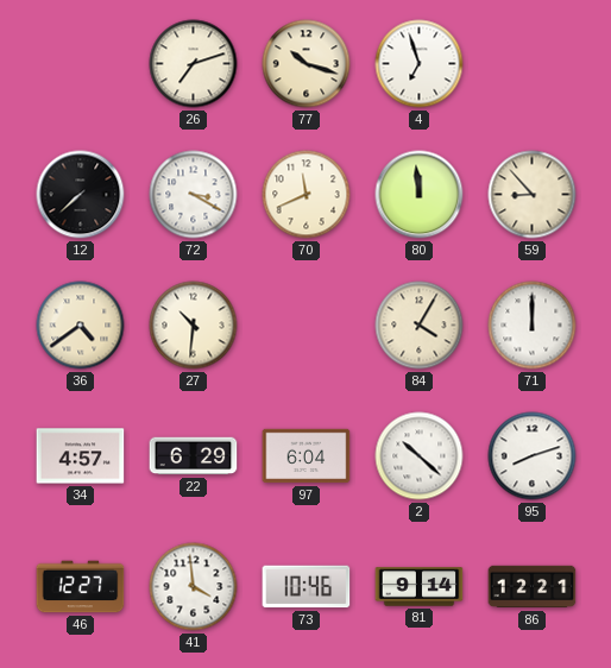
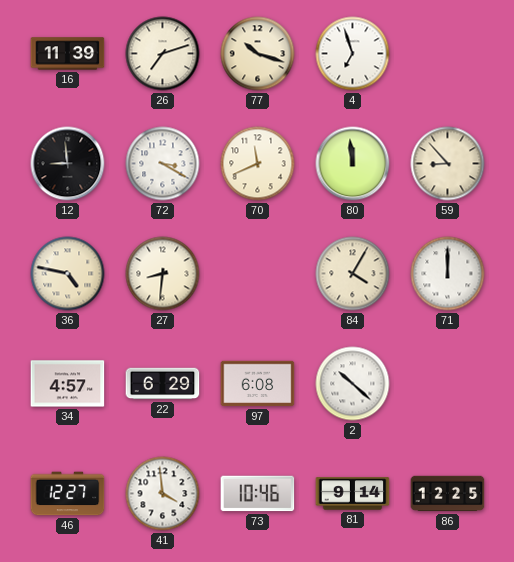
16: none -> 11:39 (68, 54)
12: 7:38 -> 8:59 (68, 164)
36: 4:39 -> 4:47 (68, 274)
27: 10:31 -> 8:31 (163, 274)
97: 6:04 -> 6:08 (258, 384)
95: 8:12 -> none (533, 456)
86: 12:21 -> 12:25 (448, 494)
